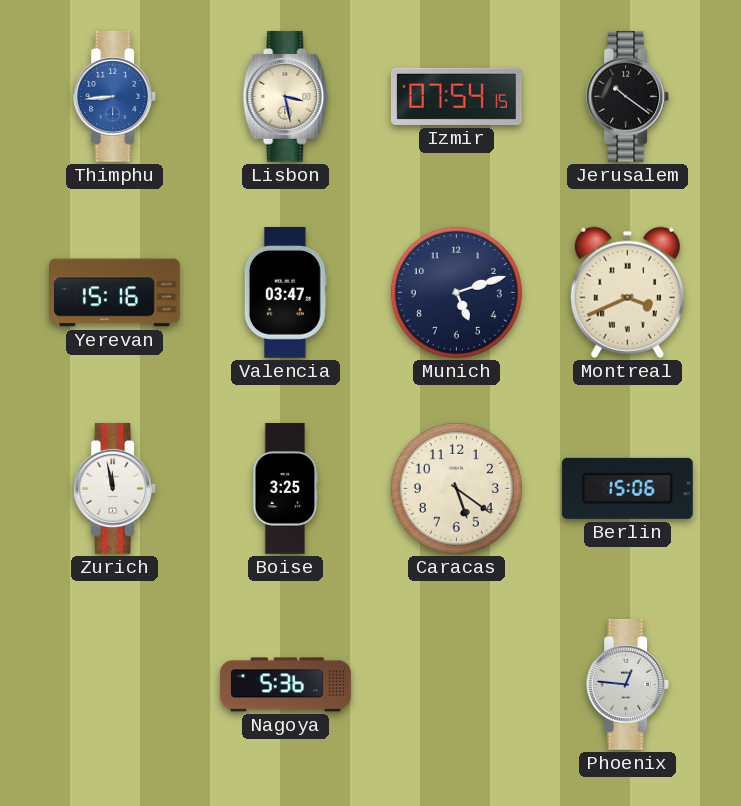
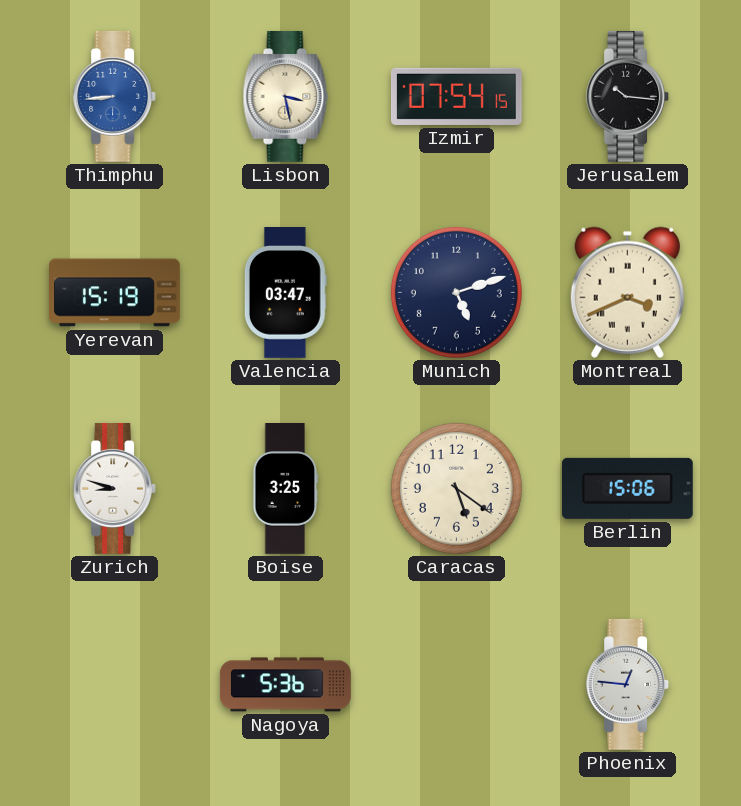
Jerusalem: 10:21 -> 10:16 (627, 96)
Yerevan: 15:16 -> 15:19 (115, 293)
Zurich: 11:58 -> 8:48 (114, 488)
